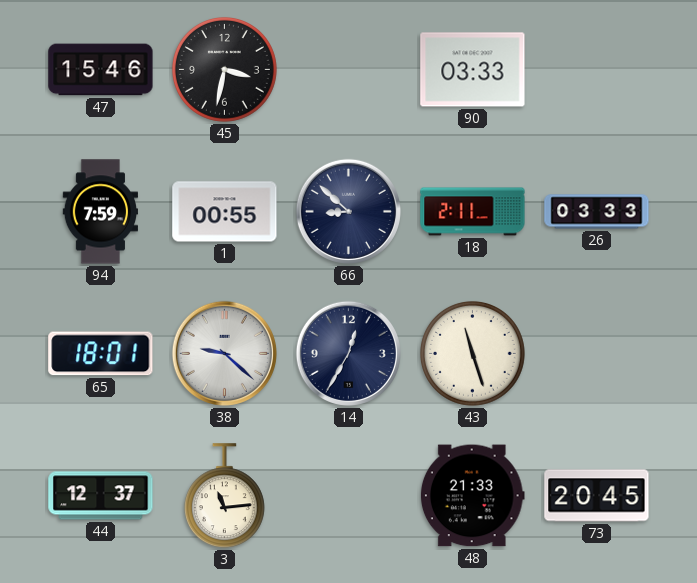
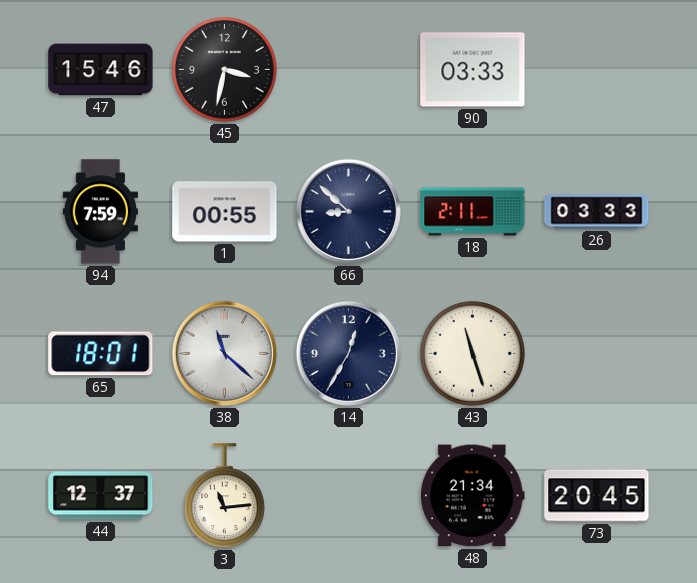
38: 9:22 -> 11:22 (224, 353)
48: 21:33 -> 21:34 (472, 496)
